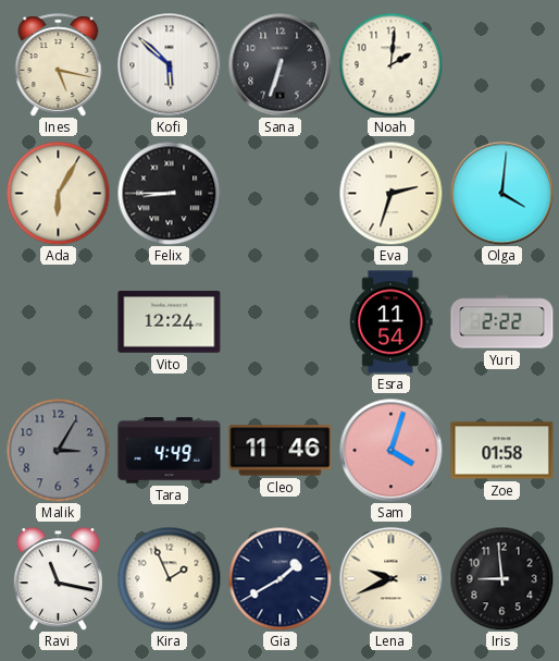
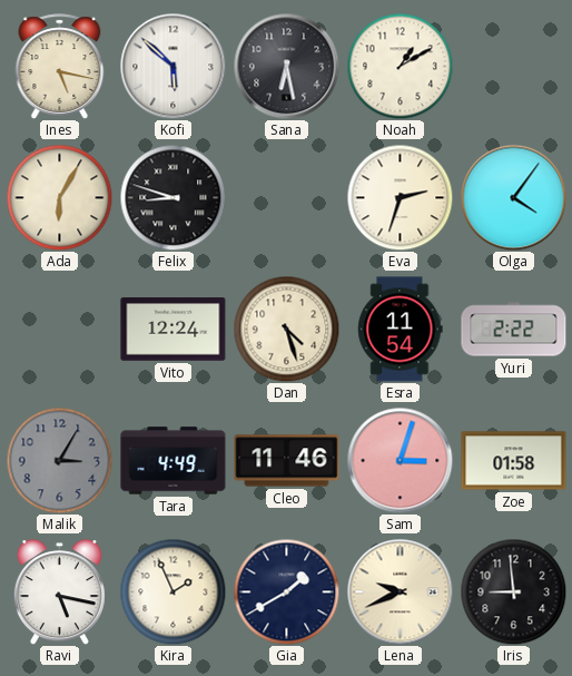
Sana: 6:33 -> 6:28 (286, 66)
Noah: 2:01 -> 1:10 (400, 66)
Felix: 8:45 -> 8:48 (172, 197)
Olga: 4:01 -> 4:06 (513, 197)
Dan: none -> 4:27 (286, 329)
Sam: 4:03 -> 3:03 (400, 460)
Ravi: 11:17 -> 5:17 (59, 592)
